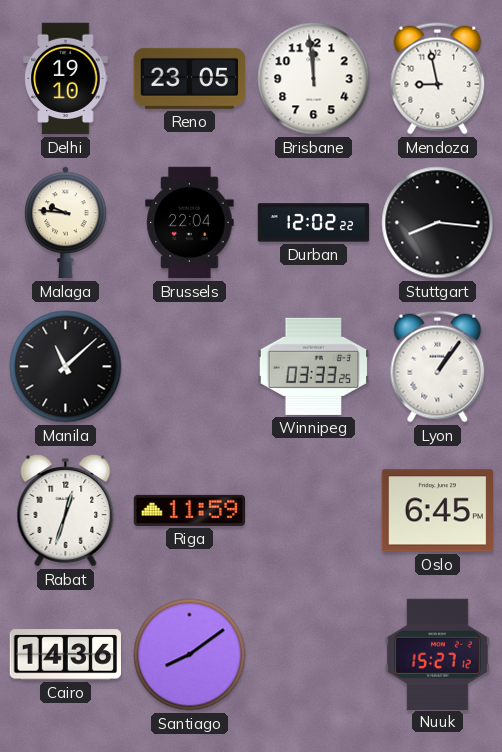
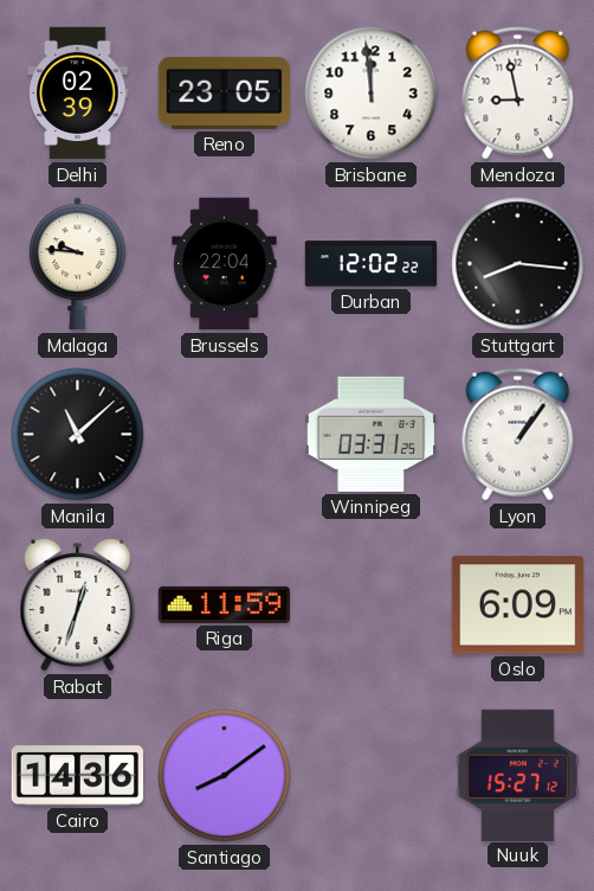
Delhi: 19:10 -> 02:39 (78, 94)
Winnipeg: 03:33 -> 03:31 (370, 434)
Oslo: 6:45 -> 6:09 (517, 605)
